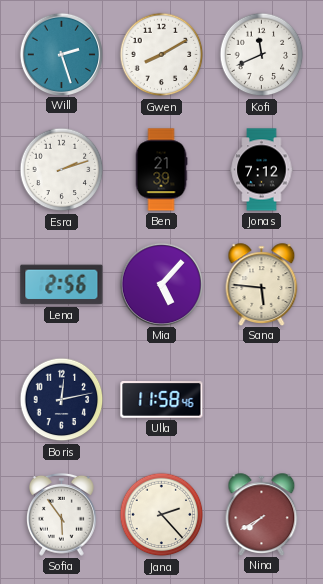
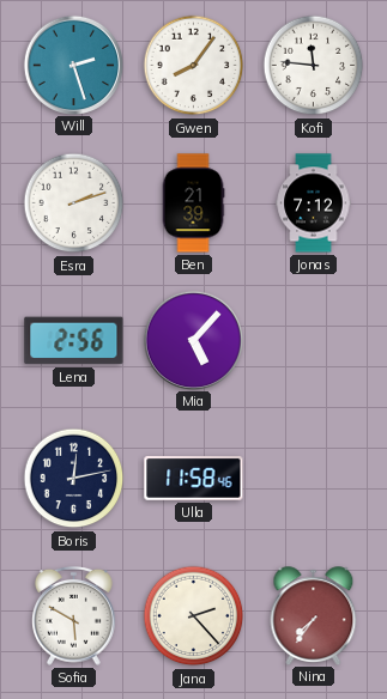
Gwen: 8:10 -> 8:06 (194, 66)
Kofi: 11:41 -> 11:46 (314, 66)
Sana: 5:46 -> none (262, 284)
Sofia: 5:54 -> 5:50 (74, 615)
Nina: 7:40 -> 7:36 (314, 615)
